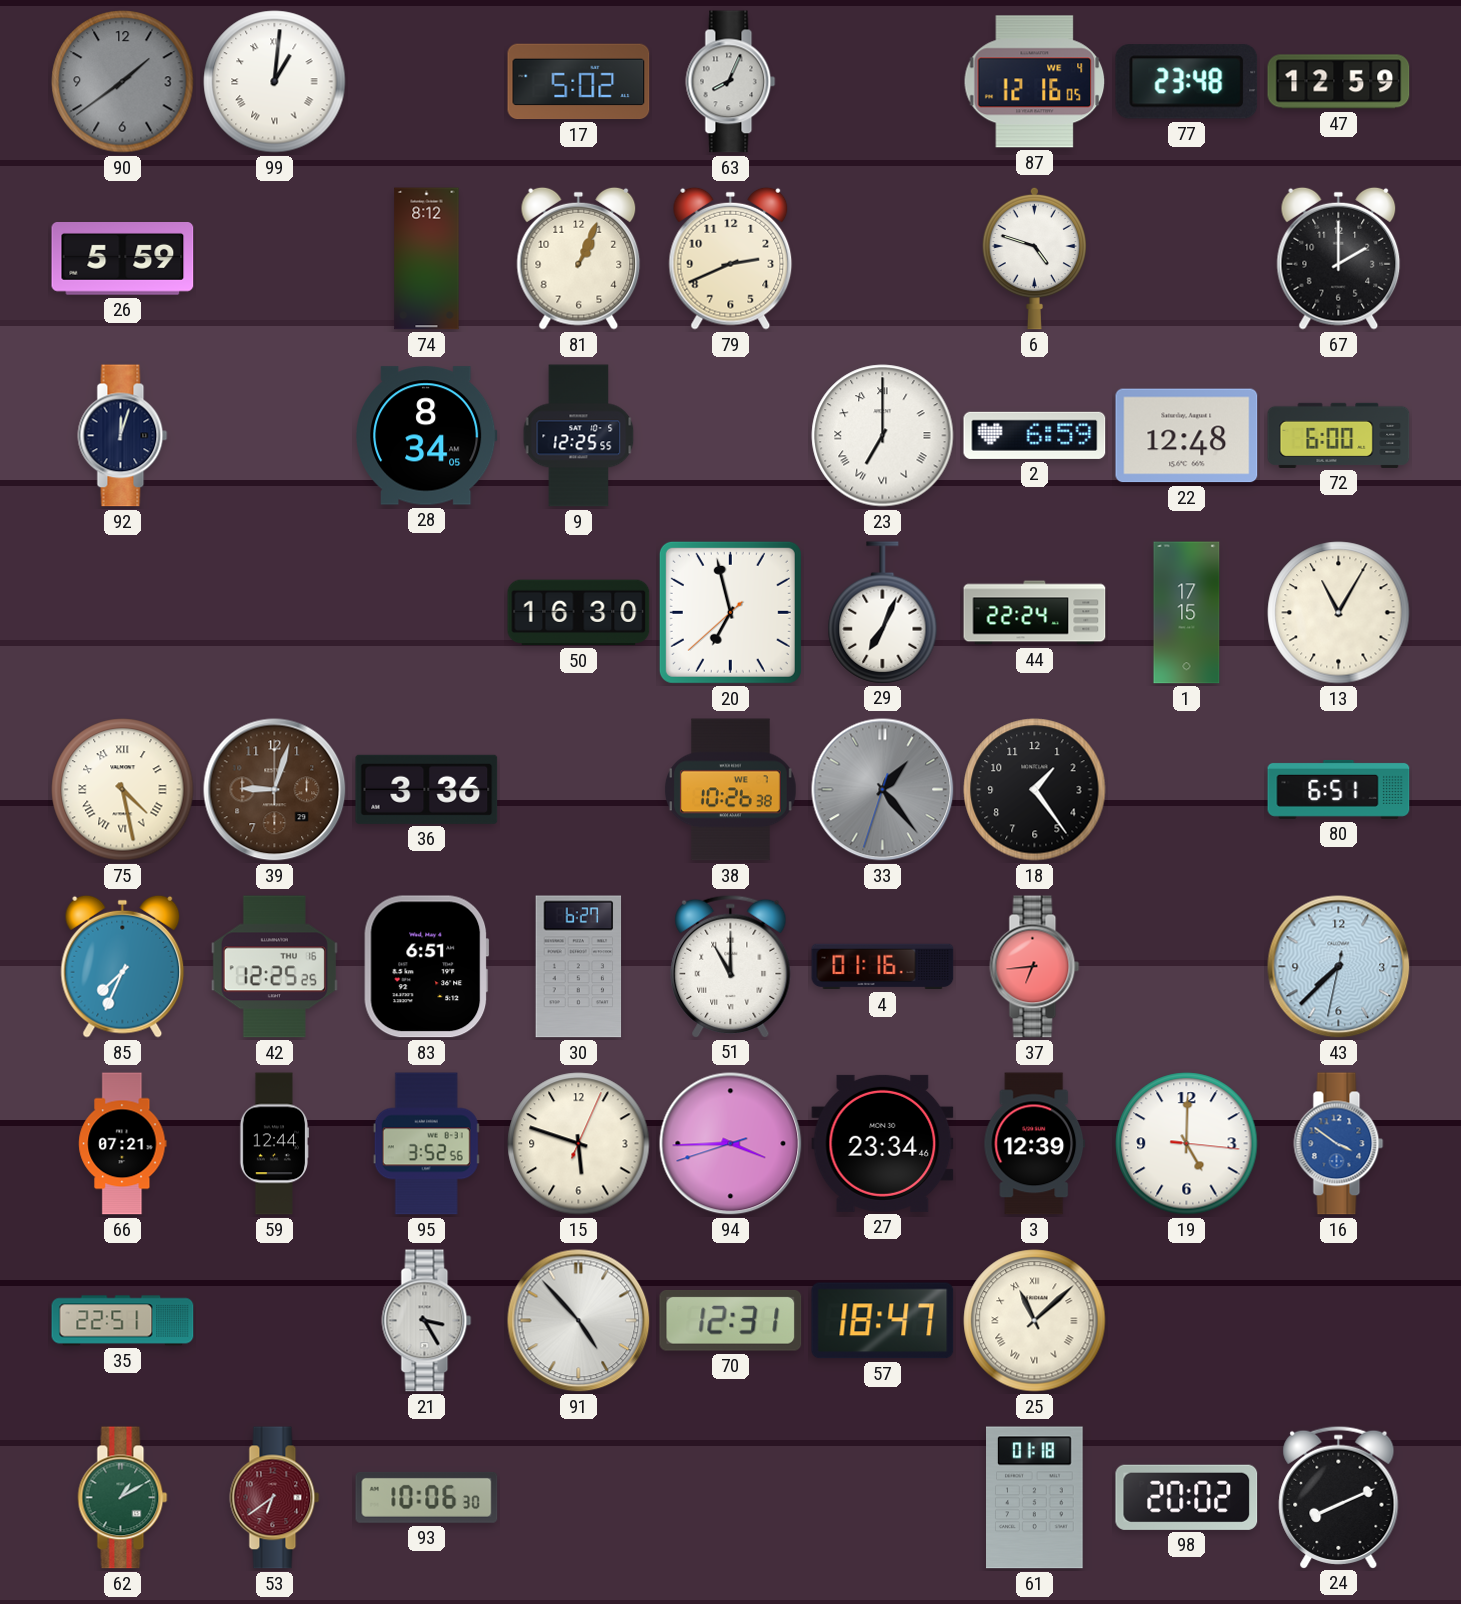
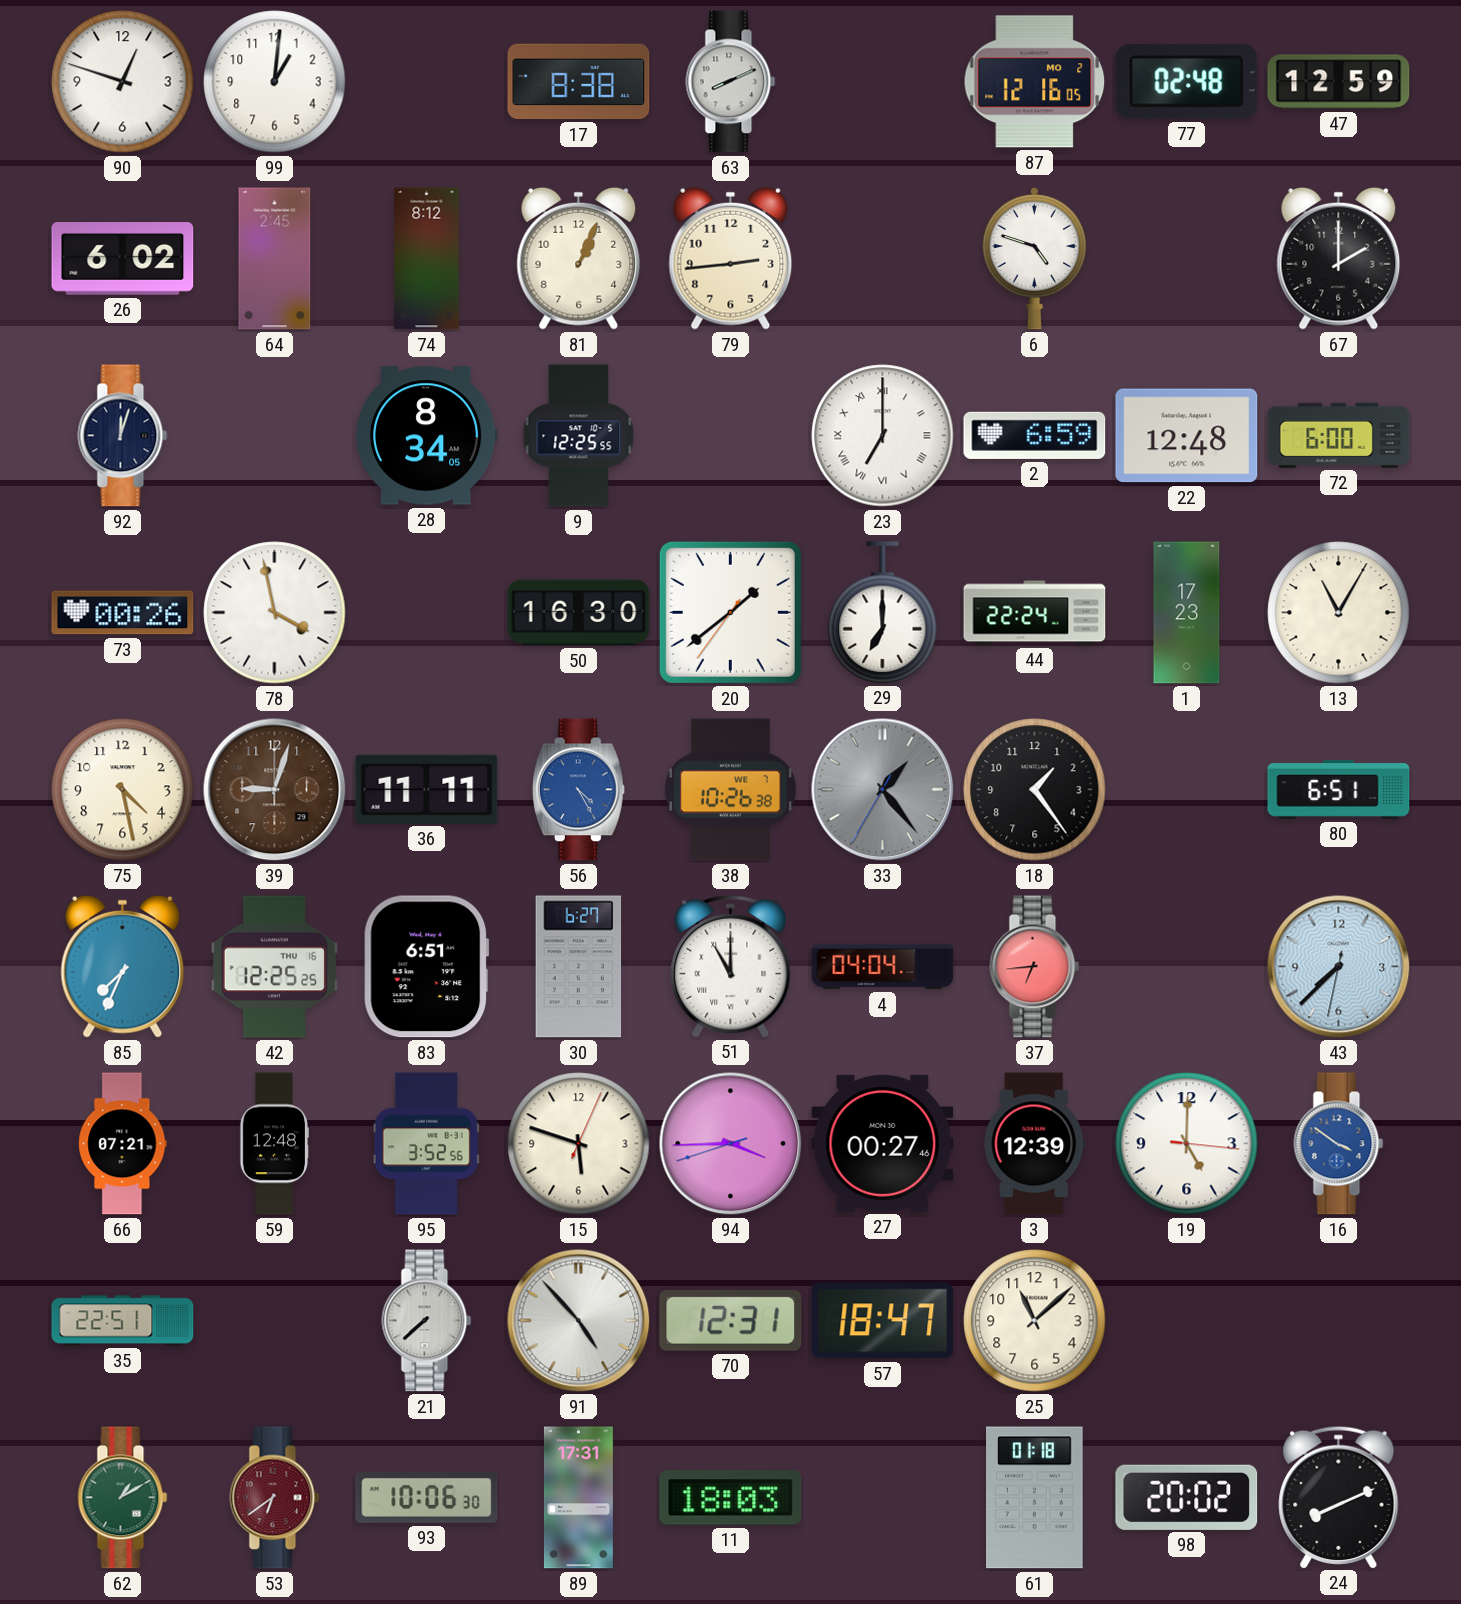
90: 1:39 -> 12:48 (123, 82)
90 dial: grey -> white (123, 82)
99 numerals: Roman -> Arabic (275, 82)
17: 5:02 -> 8:38 (579, 82)
63: 8:04 -> 8:11 (731, 82)
87 date: WE 4 -> MO 2 (1035, 82)
77: 23:48 -> 02:48 (1187, 82)
26: 5:59 -> 6:02 (123, 259)
64: none -> 2:45 (275, 259)
79: 2:41 -> 2:44 (731, 258)
73: none -> 00:26 (123, 613)
78: none -> 3:58 (275, 613)
20: 6:57 -> 1:38 (730, 612)
29: 7:04 -> 7:00 (883, 612)
1: 17:15 -> 17:23 (1187, 613)
75 numerals: Roman -> Arabic (123, 790)
36: 3:36 -> 11:11 (427, 789)
56: none -> 4:25 (578, 790)
33: 1:23:33 -> 1:23:35 (883, 790)
4: 01:16 -> 04:04 (883, 967)
59: 12:44 -> 12:48 (273, 1144)
27: 23:34 -> 00:27 (883, 1143)
21: 3:25 -> 7:38 (427, 1321)
25 numerals: Roman -> Arabic (1035, 1321)
89: none -> 17:31 (578, 1498)
11: none -> 18:03 (731, 1498)
